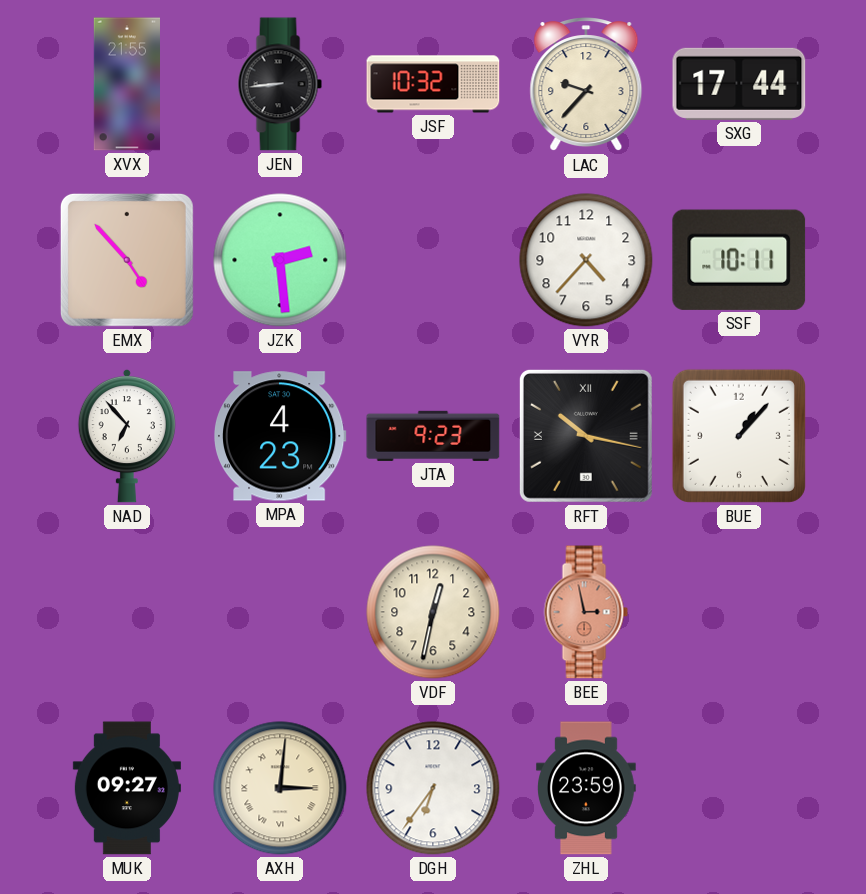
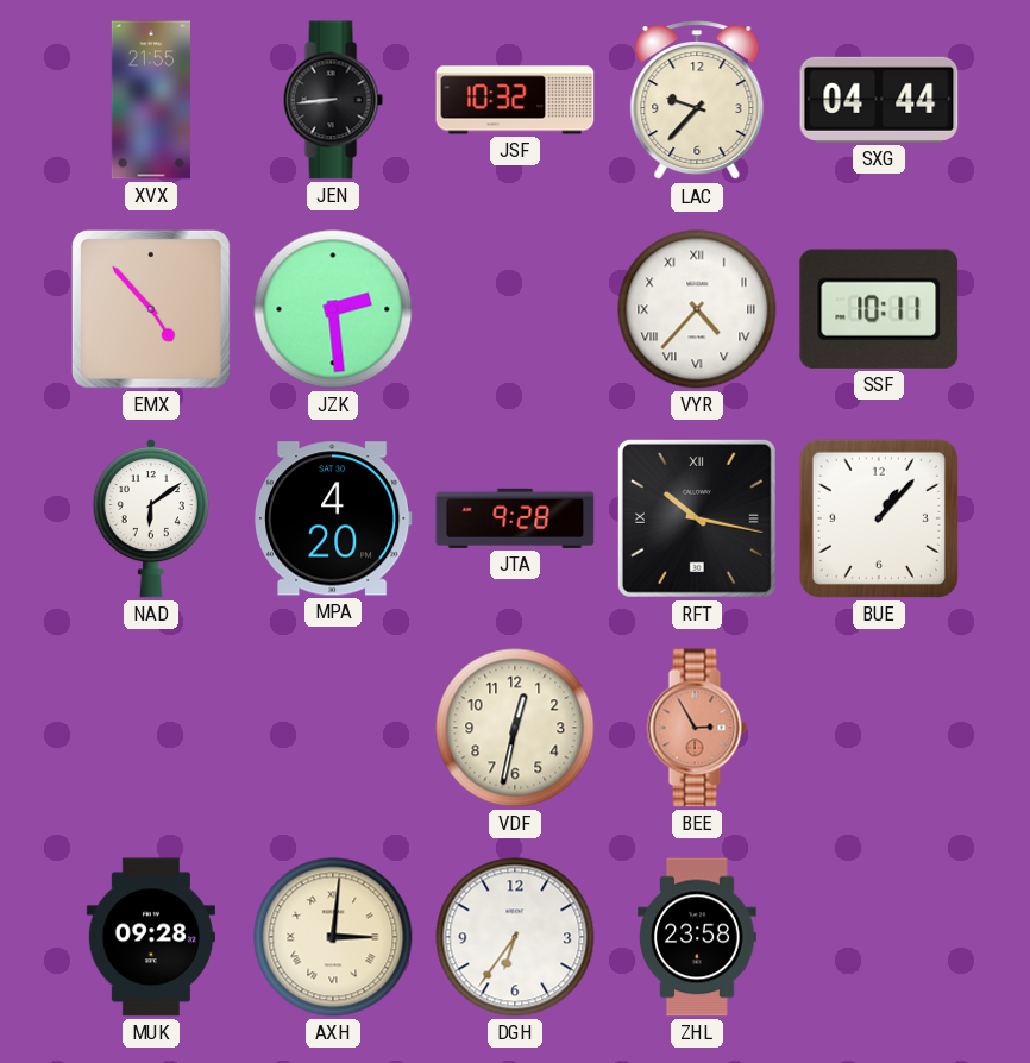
SXG: 17:44 -> 04:44 (879, 100)
VYR numerals: Arabic -> Roman (697, 309)
NAD: 6:53 -> 6:09 (151, 518)
MPA: 4:23 -> 4:20 (333, 518)
JTA: 9:23 -> 9:28 (515, 518)
BEE: 2:58 -> 2:55 (697, 728)
MUK: 09:27 -> 09:28 (151, 937)
ZHL: 23:59 -> 23:58 (697, 937)
